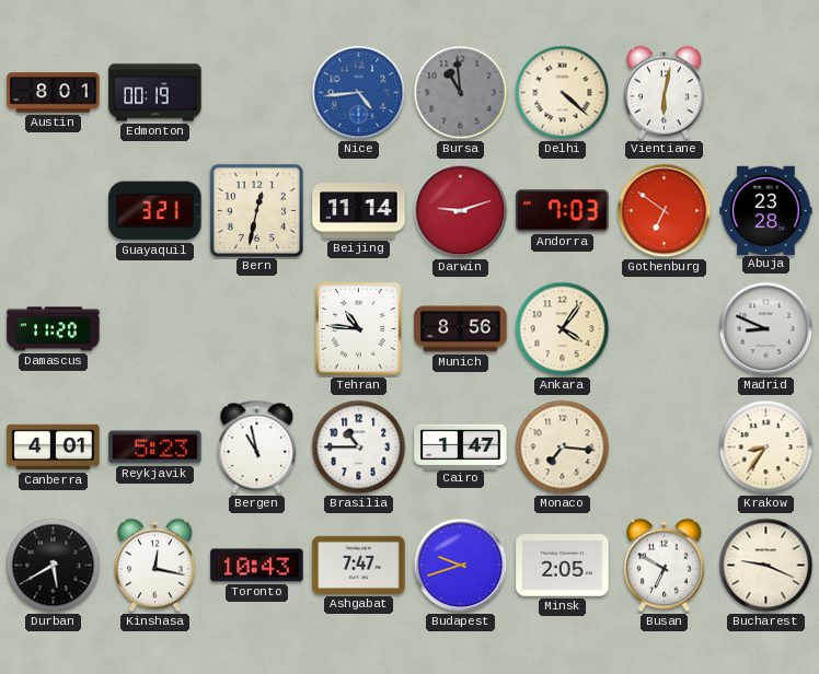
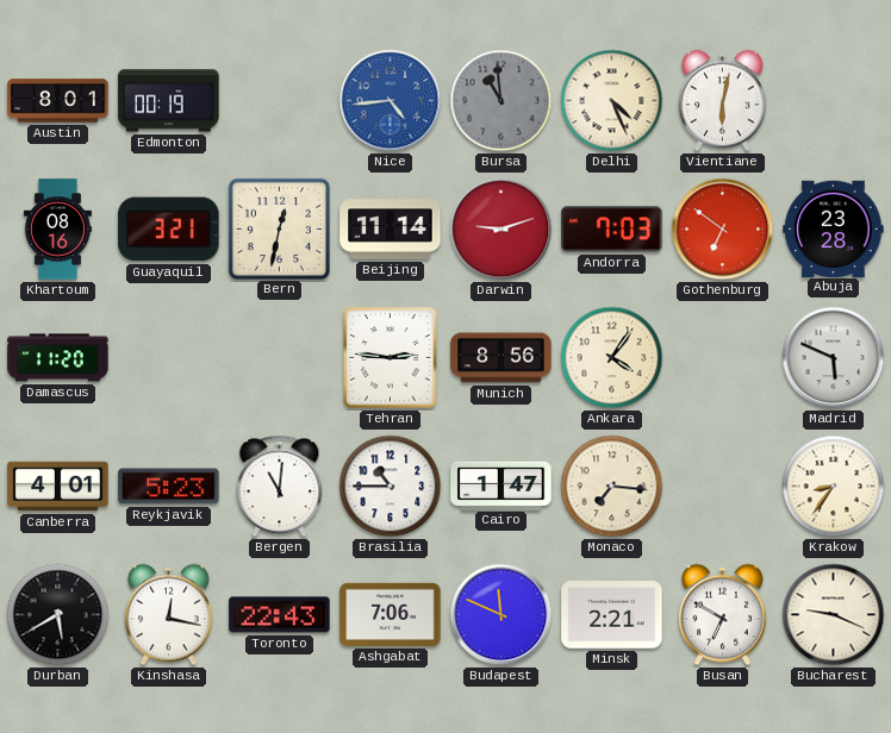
Delhi: 4:22 -> 4:26 (612, 101)
Khartoum: none -> 08:16 (57, 230)
Tehran: 10:46 -> 2:46 (391, 358)
Madrid: 8:49 -> 5:49 (834, 358)
Bergen: 10:58 -> 11:01 (280, 487)
Toronto: 10:43 -> 22:43 (280, 615)
Ashgabat: 7:47 -> 7:06 (391, 614)
Budapest: 9:42 -> 11:49 (501, 615)
Minsk: 2:05 -> 2:21 (612, 615)
